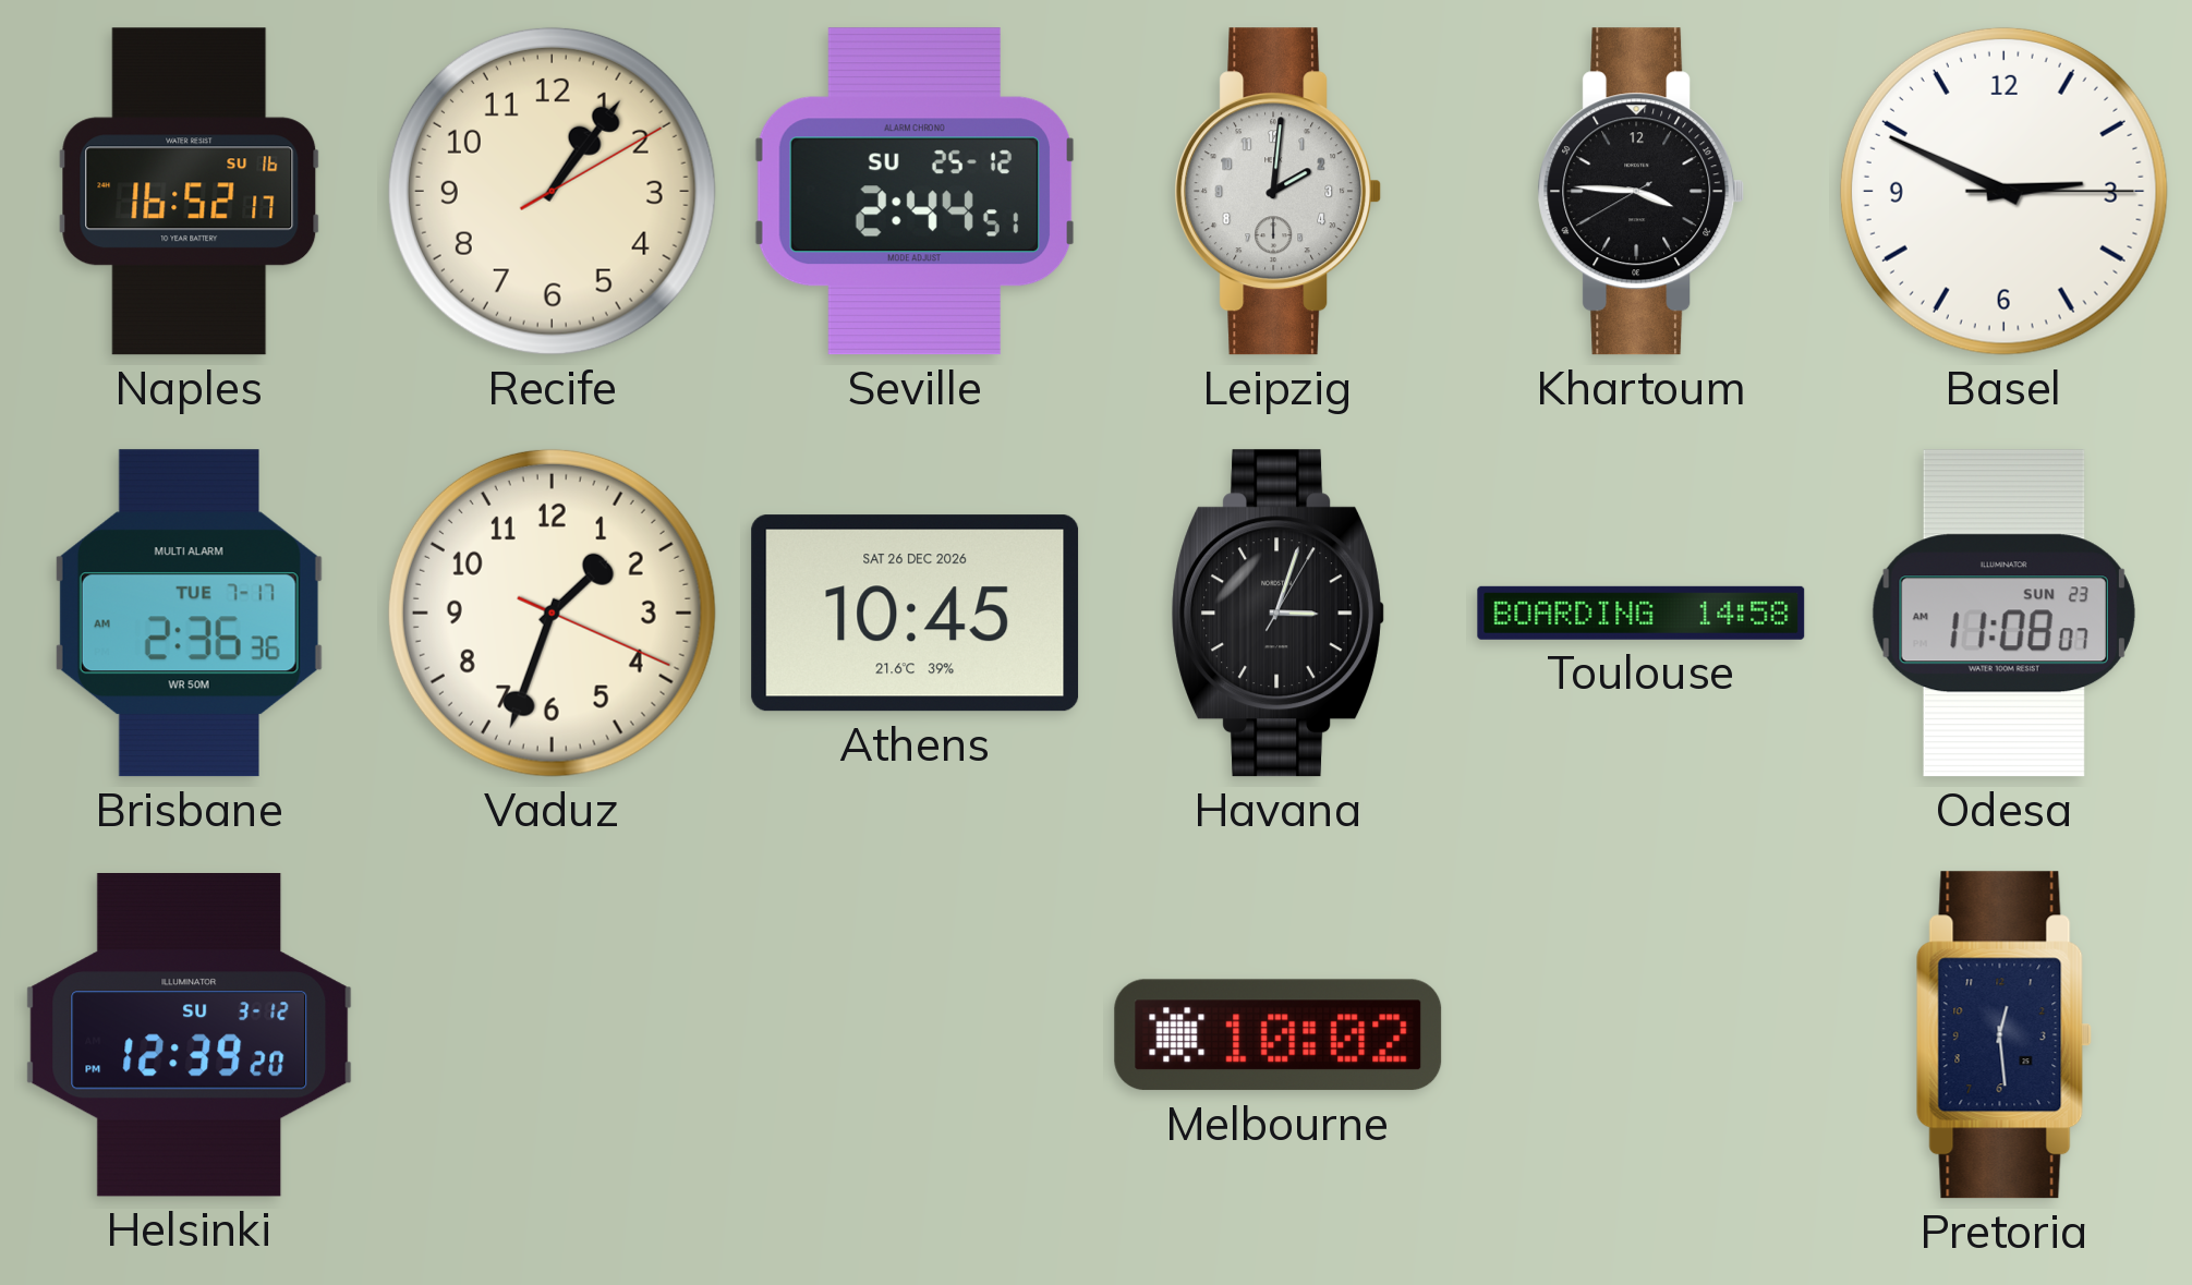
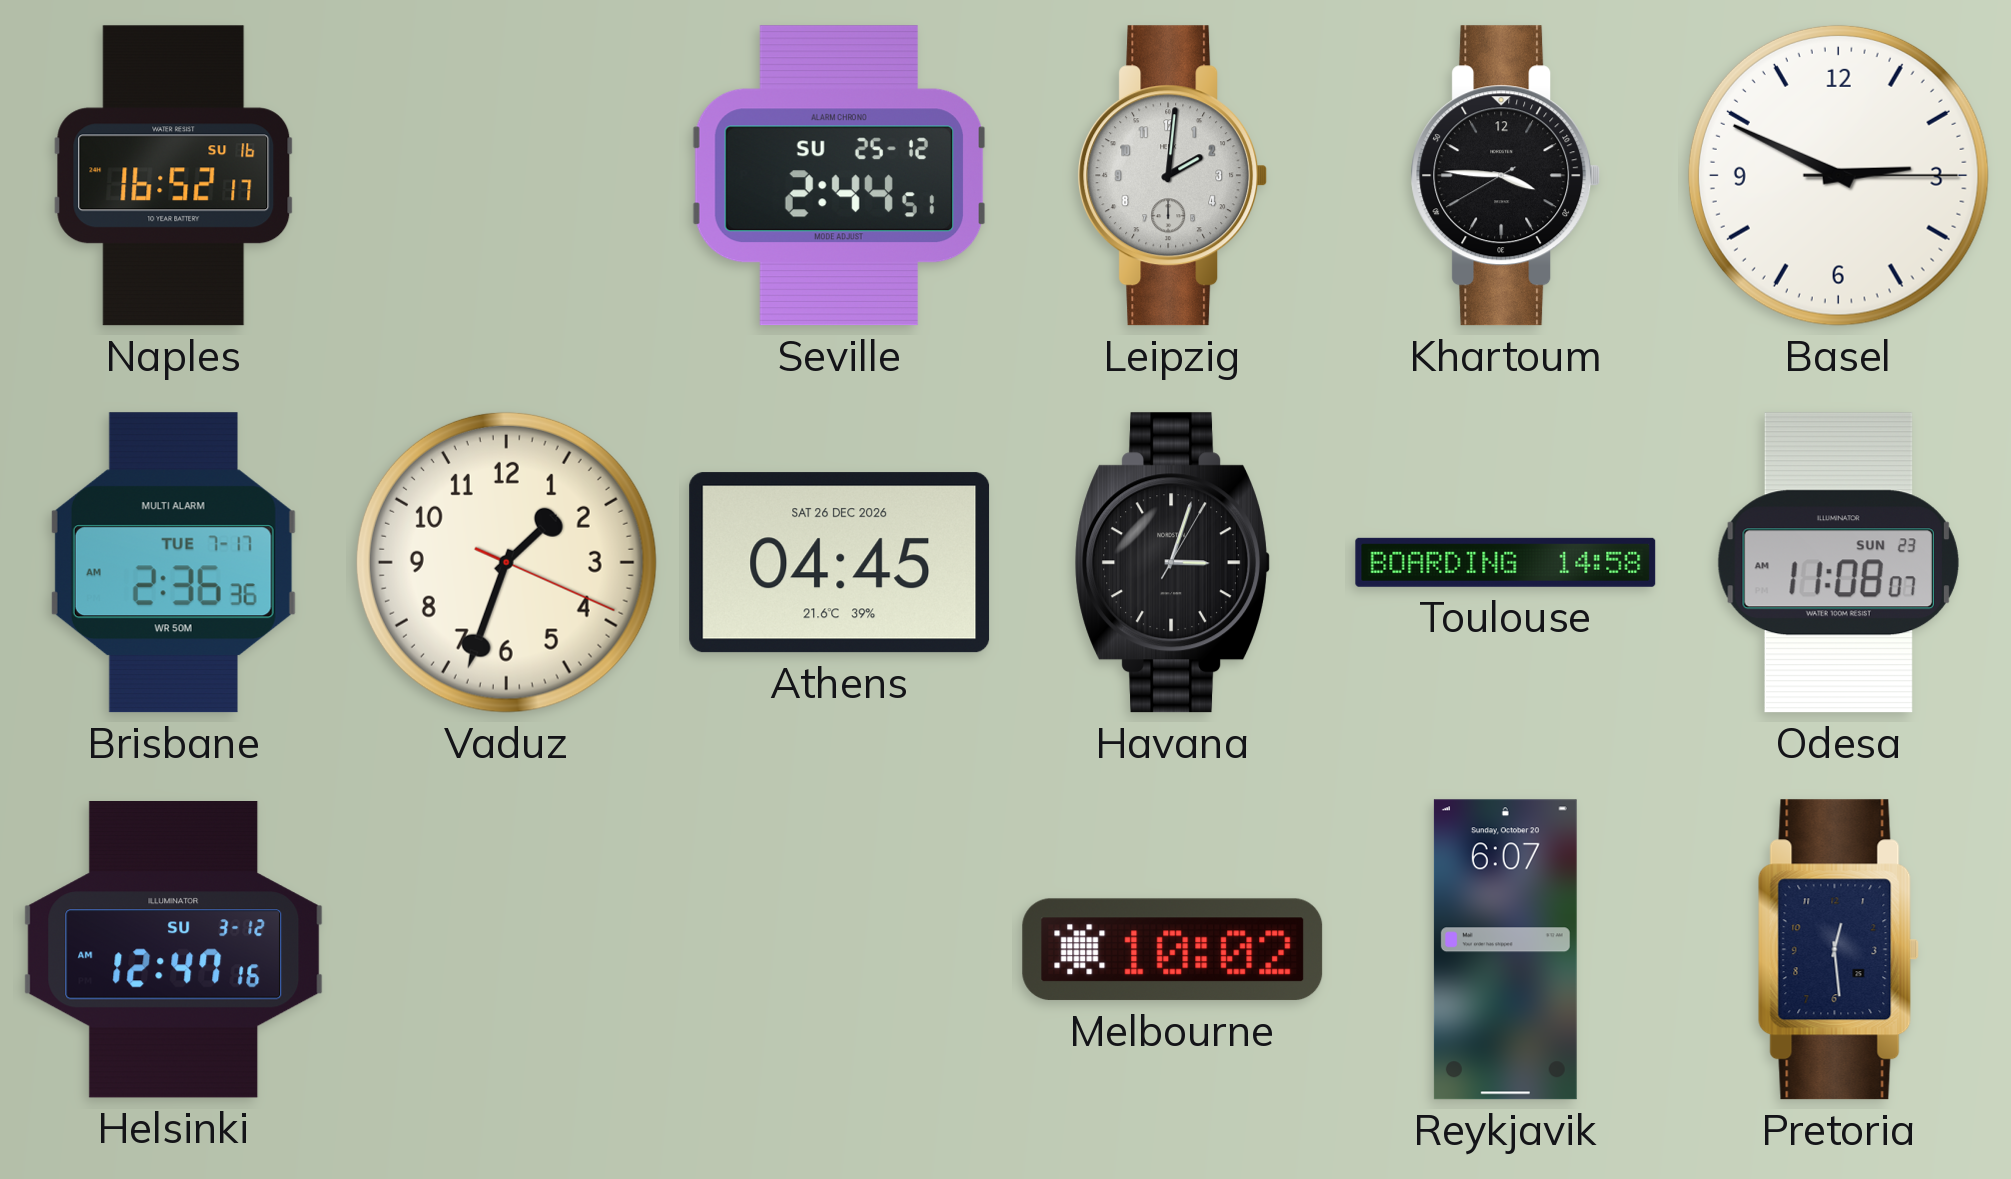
Recife: 1:06 -> none (552, 191)
Athens: 10:45 -> 04:45 (840, 563)
Helsinki: 12:39 -> 12:47 (174, 950)
Reykjavik: none -> 6:07 (1505, 950)
